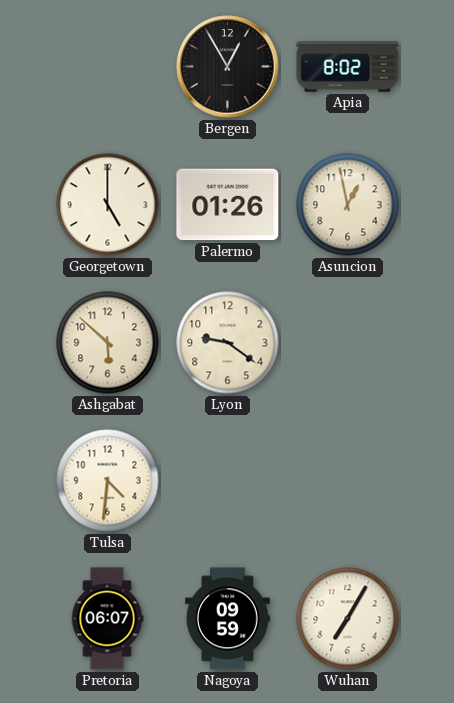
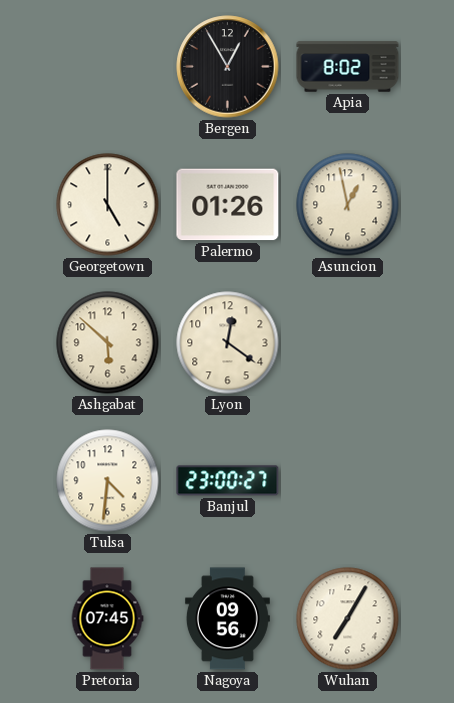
Lyon: 9:21 -> 12:21 (228, 343)
Banjul: none -> 23:00 (228, 481)
Pretoria: 06:07 -> 07:45 (107, 619)
Nagoya: 09:59 -> 09:56 (227, 619)
